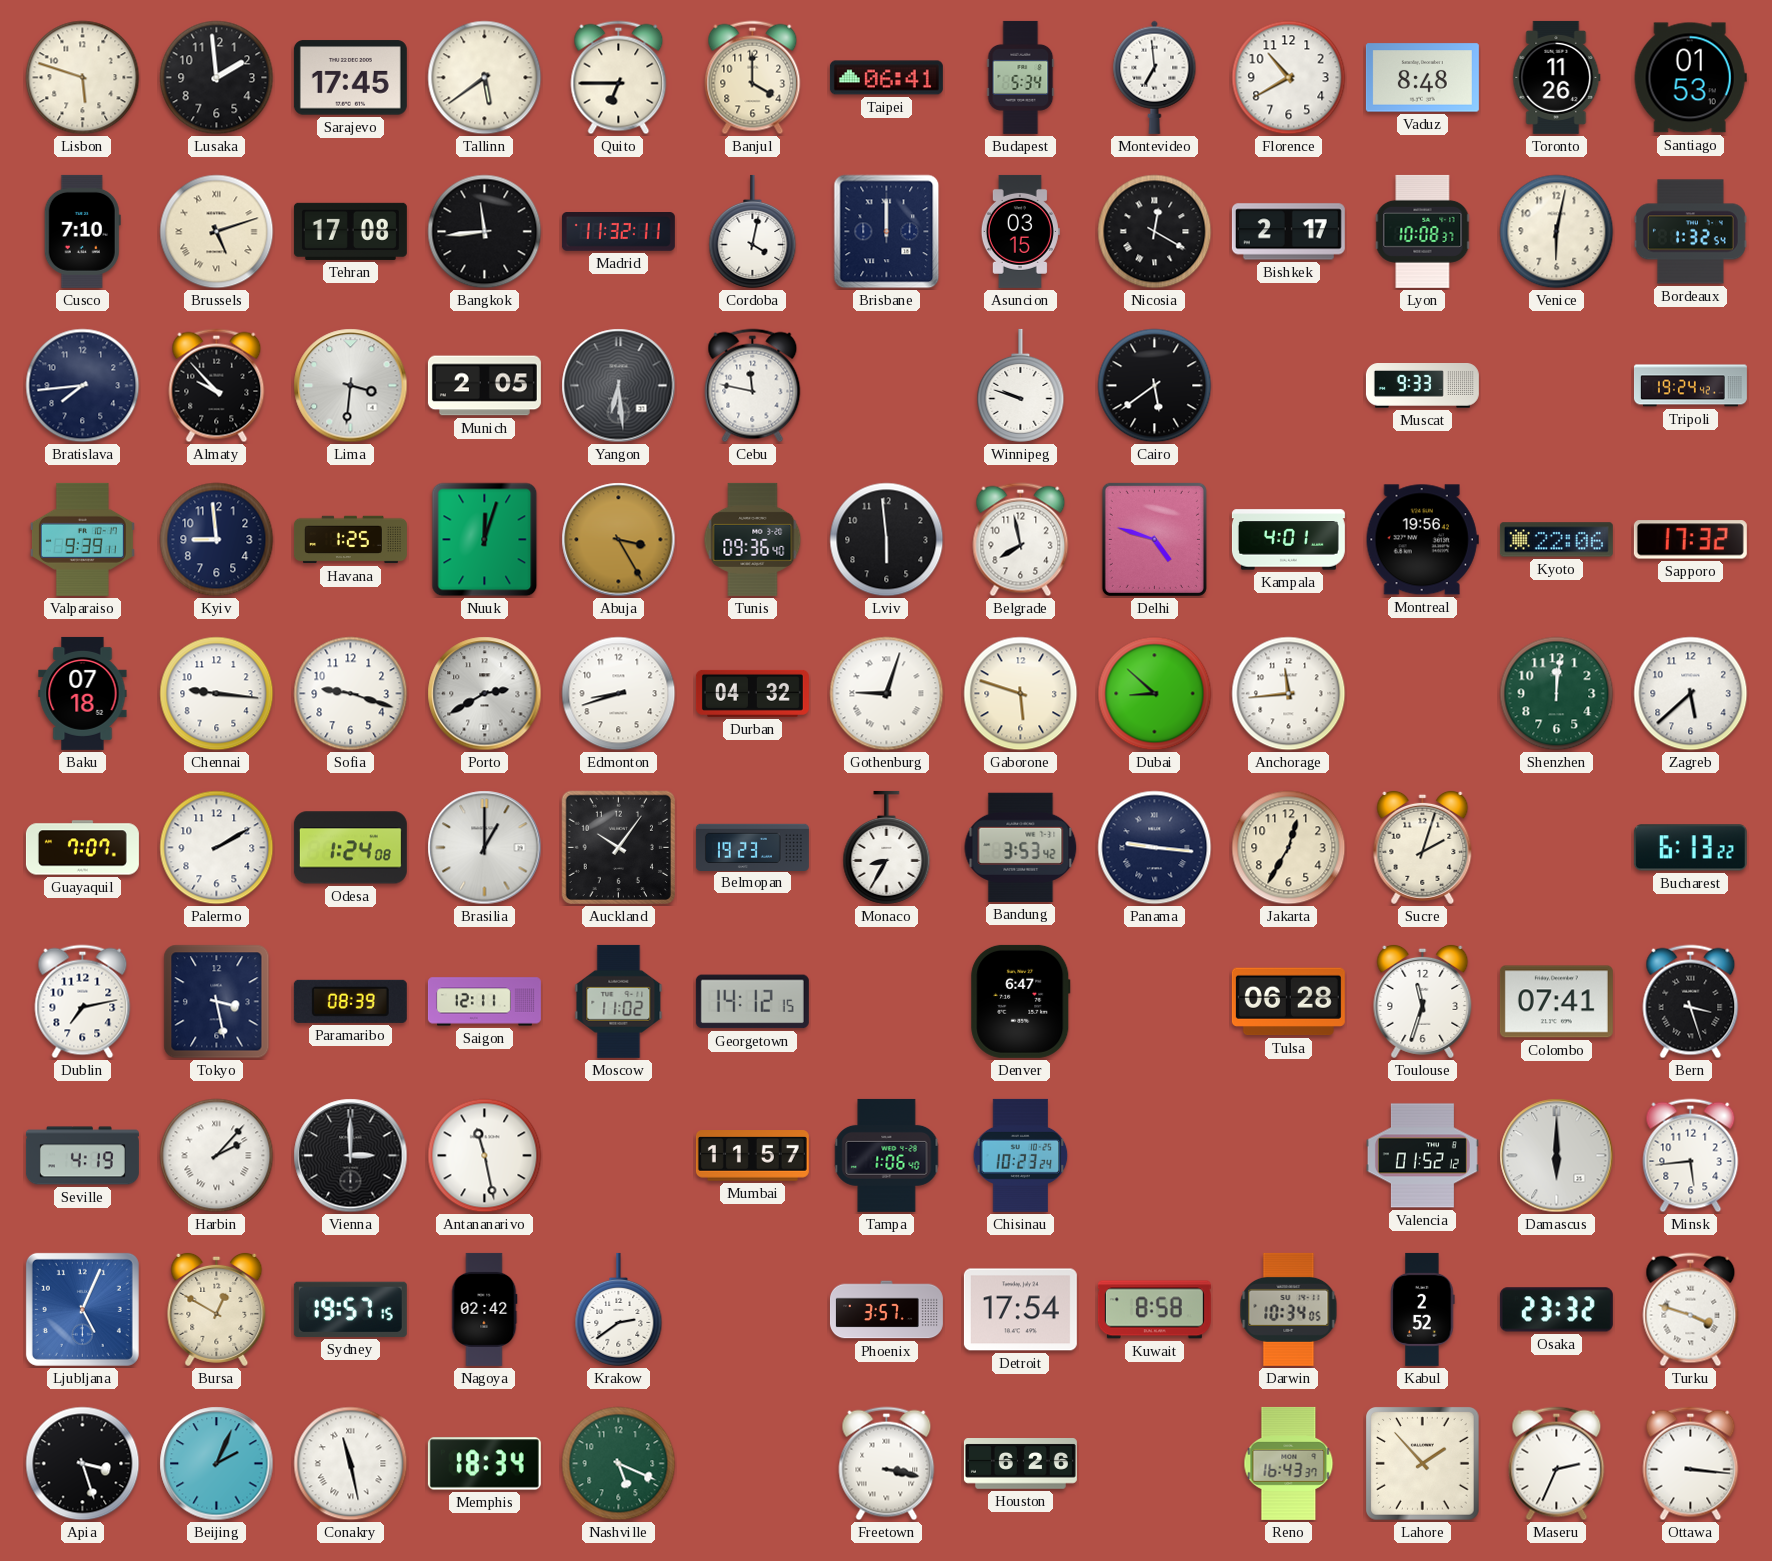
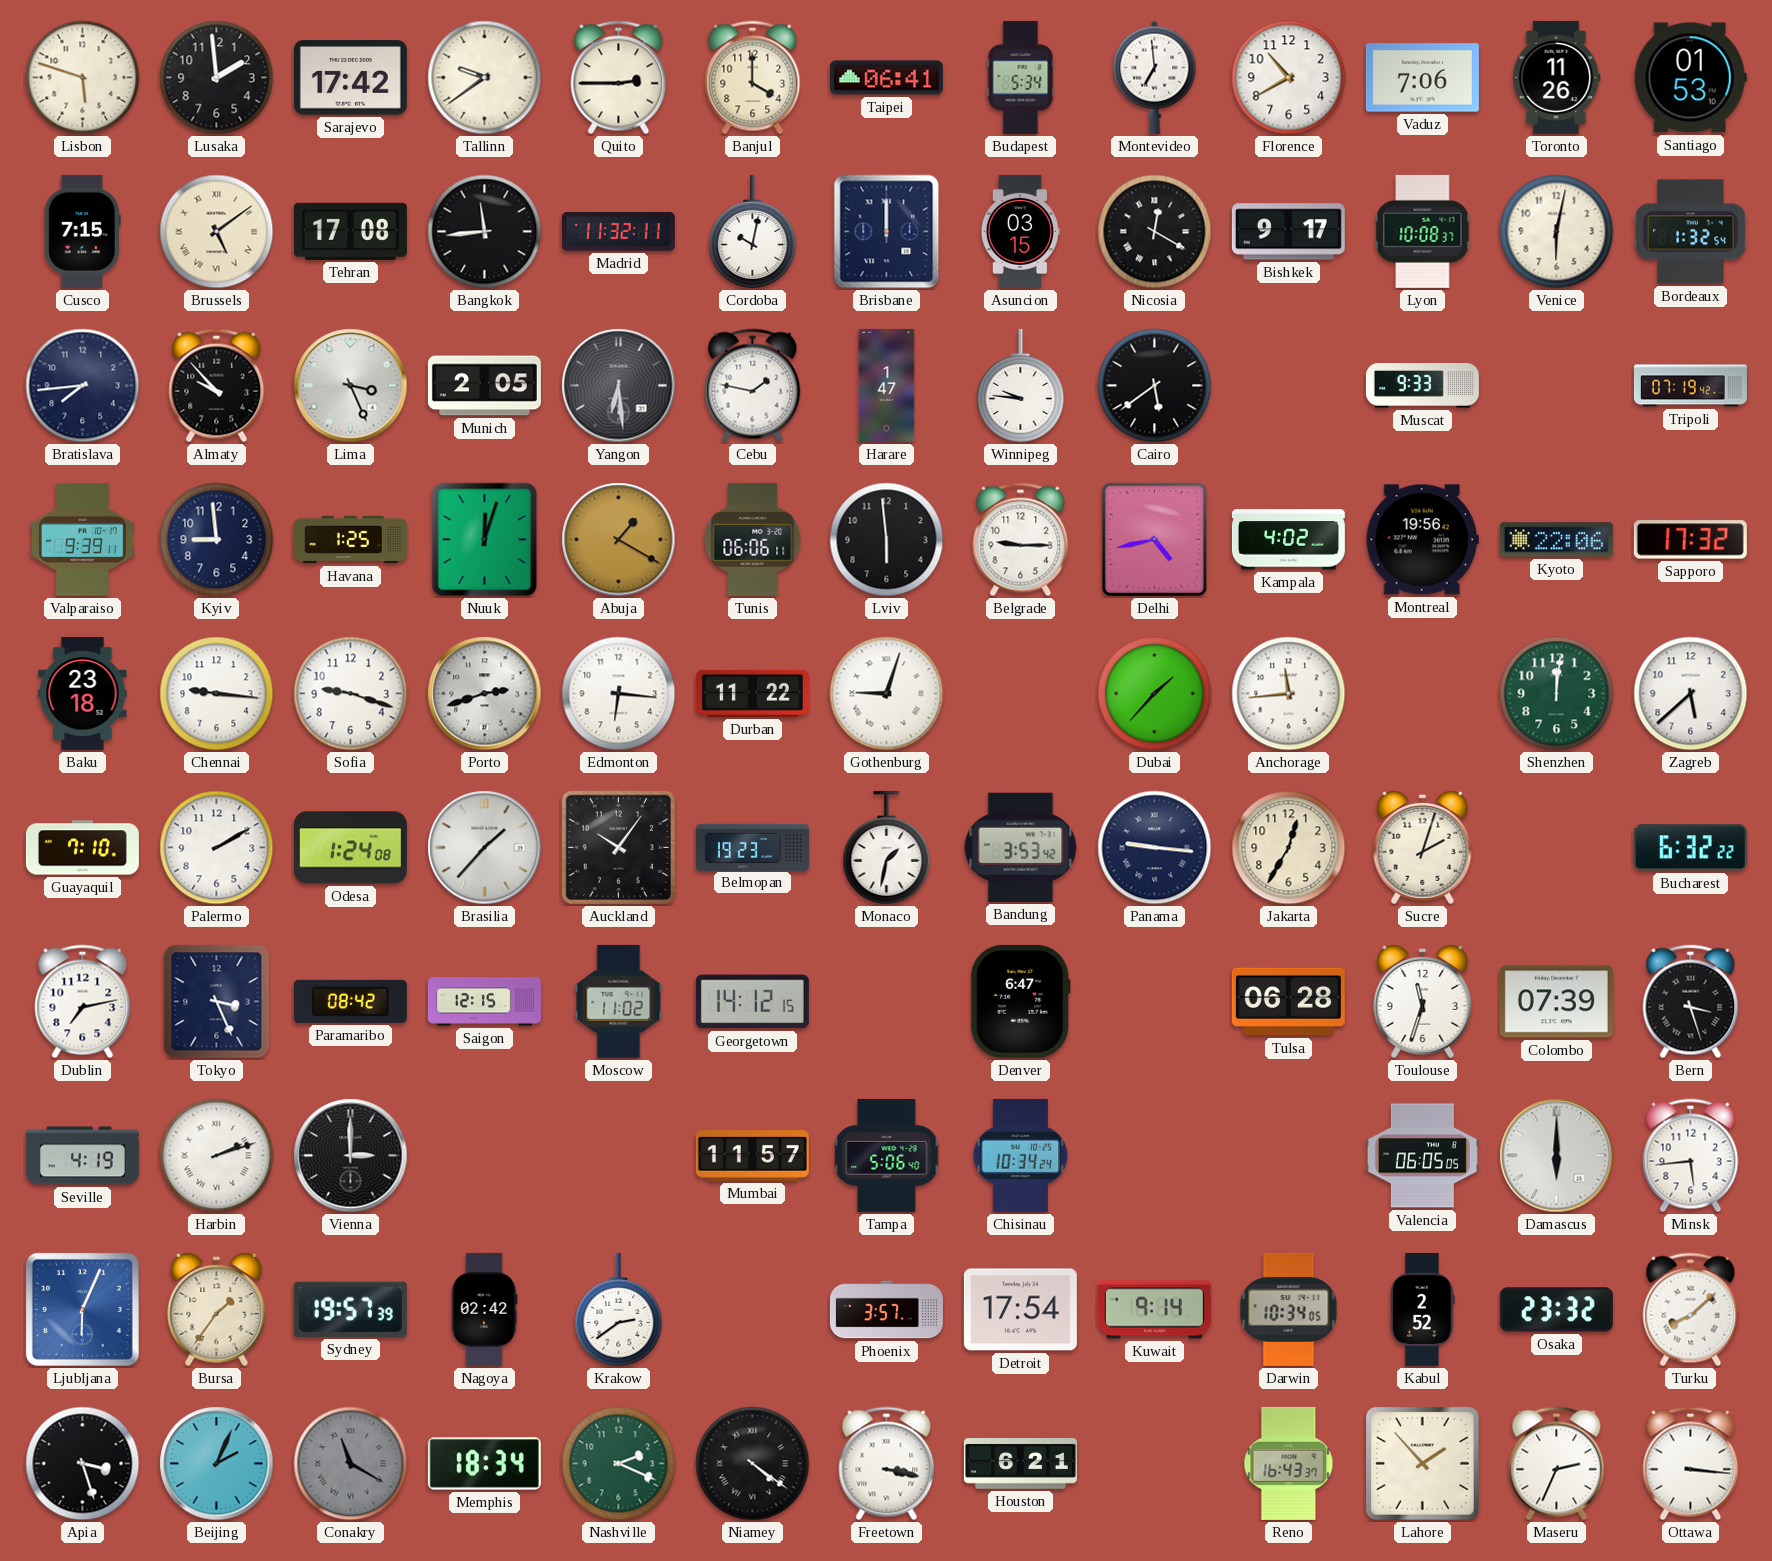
Sarajevo: 17:45 -> 17:42 (350, 78)
Tallinn: 5:39 -> 9:39 (485, 78)
Quito: 6:45 -> 2:45 (619, 78)
Vaduz: 8:48 -> 7:06 (1422, 78)
Cusco: 7:10 -> 7:15 (82, 231)
Brussels: 5:12 -> 5:09 (217, 232)
Cordoba: 4:02 -> 10:02 (753, 231)
Bishkek: 2:17 -> 9:17 (1288, 232)
Lima: 3:31 -> 3:26 (351, 386)
Cebu: 11:47 -> 1:47 (753, 386)
Harare: none -> 1:47 (887, 385)
Winnipeg: 9:48 -> 9:46 (1021, 385)
Tripoli: 19:24 -> 07:19 (1690, 386)
Abuja: 3:25 -> 1:20 (619, 540)
Tunis: 09:36 -> 06:06 (753, 539)
Belgrade: 7:58 -> 9:15 (1021, 540)
Delhi: 4:48 -> 4:43 (1154, 539)
Kampala: 4:01 -> 4:02 (1288, 540)
Baku: 07:18 -> 23:18 (83, 693)
Porto: 2:40 -> 2:42 (485, 694)
Edmonton: 8:42 -> 6:16 (619, 694)
Durban: 04:32 -> 11:22 (752, 693)
Gaborone: 5:48 -> none (1021, 694)
Dubai: 8:52 -> 1:37 (1155, 694)
Guayaquil: 7:07 -> 7:10 (82, 848)
Brasilia: 1:00 -> 1:37 (485, 848)
Monaco: 8:35 -> 1:32 (887, 847)
Bucharest: 6:13 -> 6:32 (1690, 848)
Tokyo: 3:28 -> 3:26 (217, 1002)
Paramaribo: 08:39 -> 08:42 (350, 1001)
Saigon: 12:11 -> 12:15 (484, 1002)
Colombo: 07:41 -> 07:39 (1556, 1002)
Harbin: 2:07 -> 2:12 (217, 1156)
Antananarivo: 11:28 -> none (485, 1156)
Tampa: 1:06 -> 5:06 (887, 1155)
Chisinau: 10:23 -> 10:34 (1021, 1155)
Valencia: 01:52 -> 06:05 (1422, 1156)
Ljubljana: 5:04 -> 6:04 (82, 1309)
Bursa: 12:50 -> 1:36 (217, 1309)
Sydney: 19:57:15 -> 19:57:39 (350, 1309)
Kuwait: 8:58 -> 9:14 (1154, 1310)
Turku: 3:48 -> 8:08 (1691, 1310)
Conakry: 11:28 -> 11:20 (351, 1464)
Conakry dial: white -> grey (351, 1464)
Nashville: 5:19 -> 2:19 (619, 1464)
Niamey: none -> 4:21 (753, 1464)
Houston: 6:26 -> 6:21 (1020, 1464)
